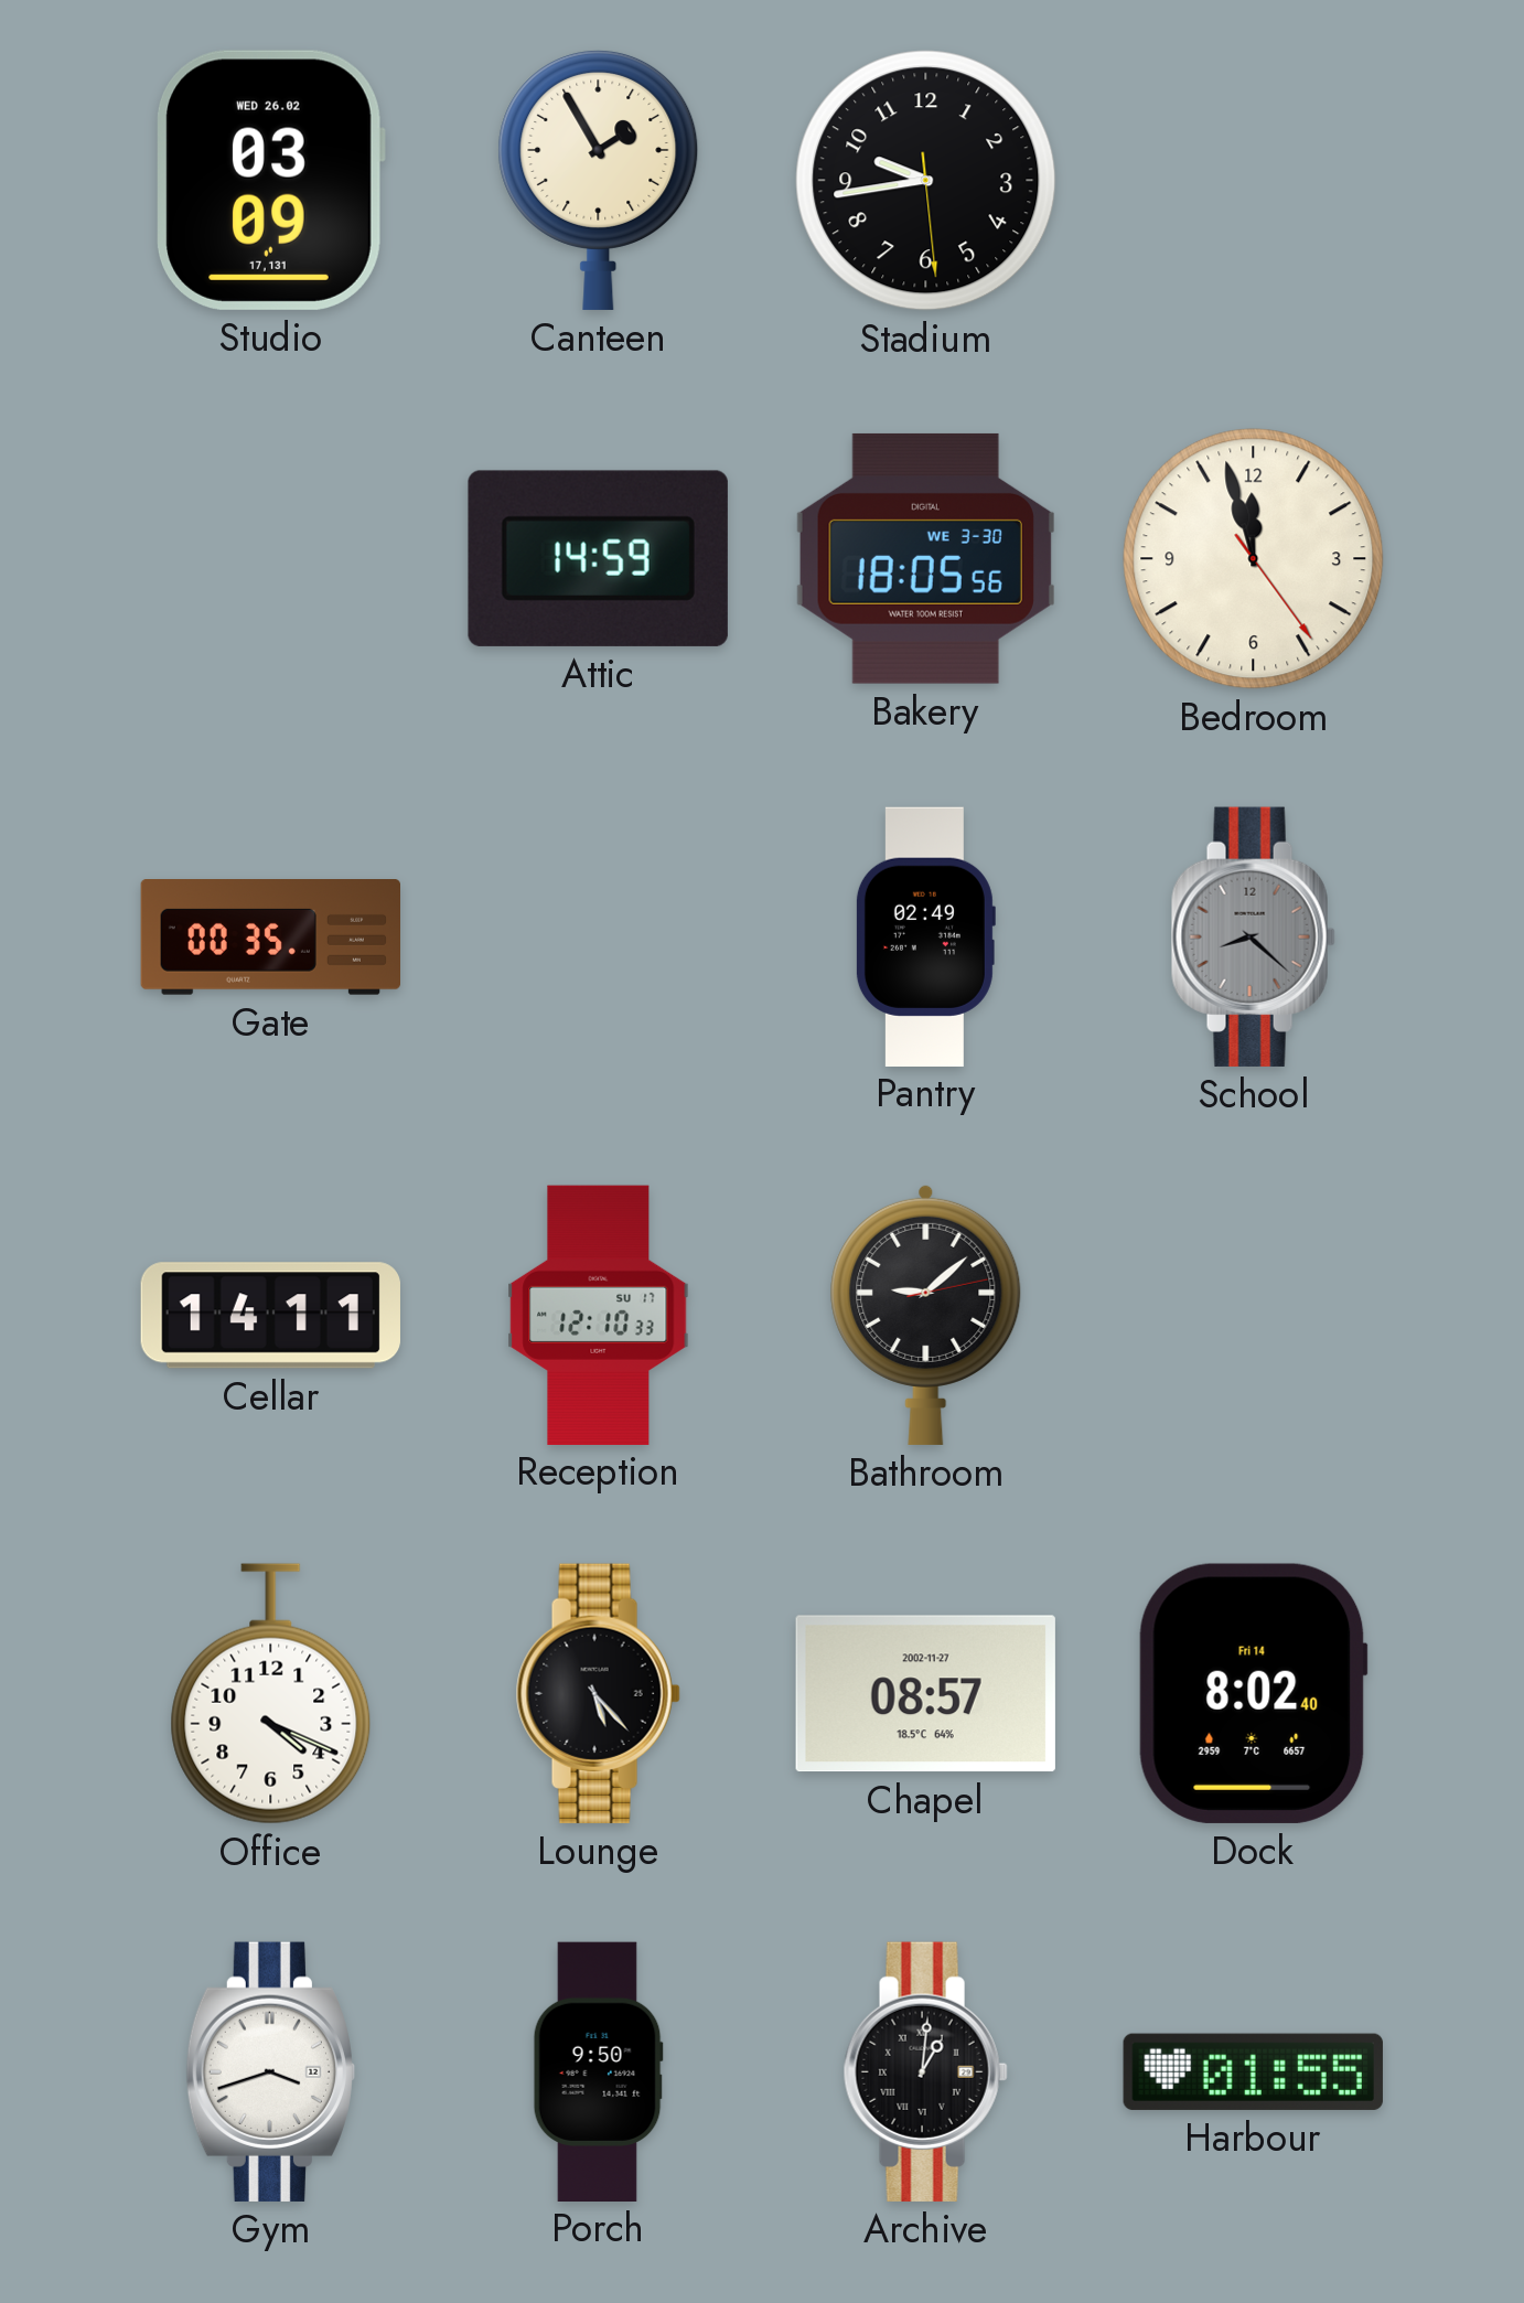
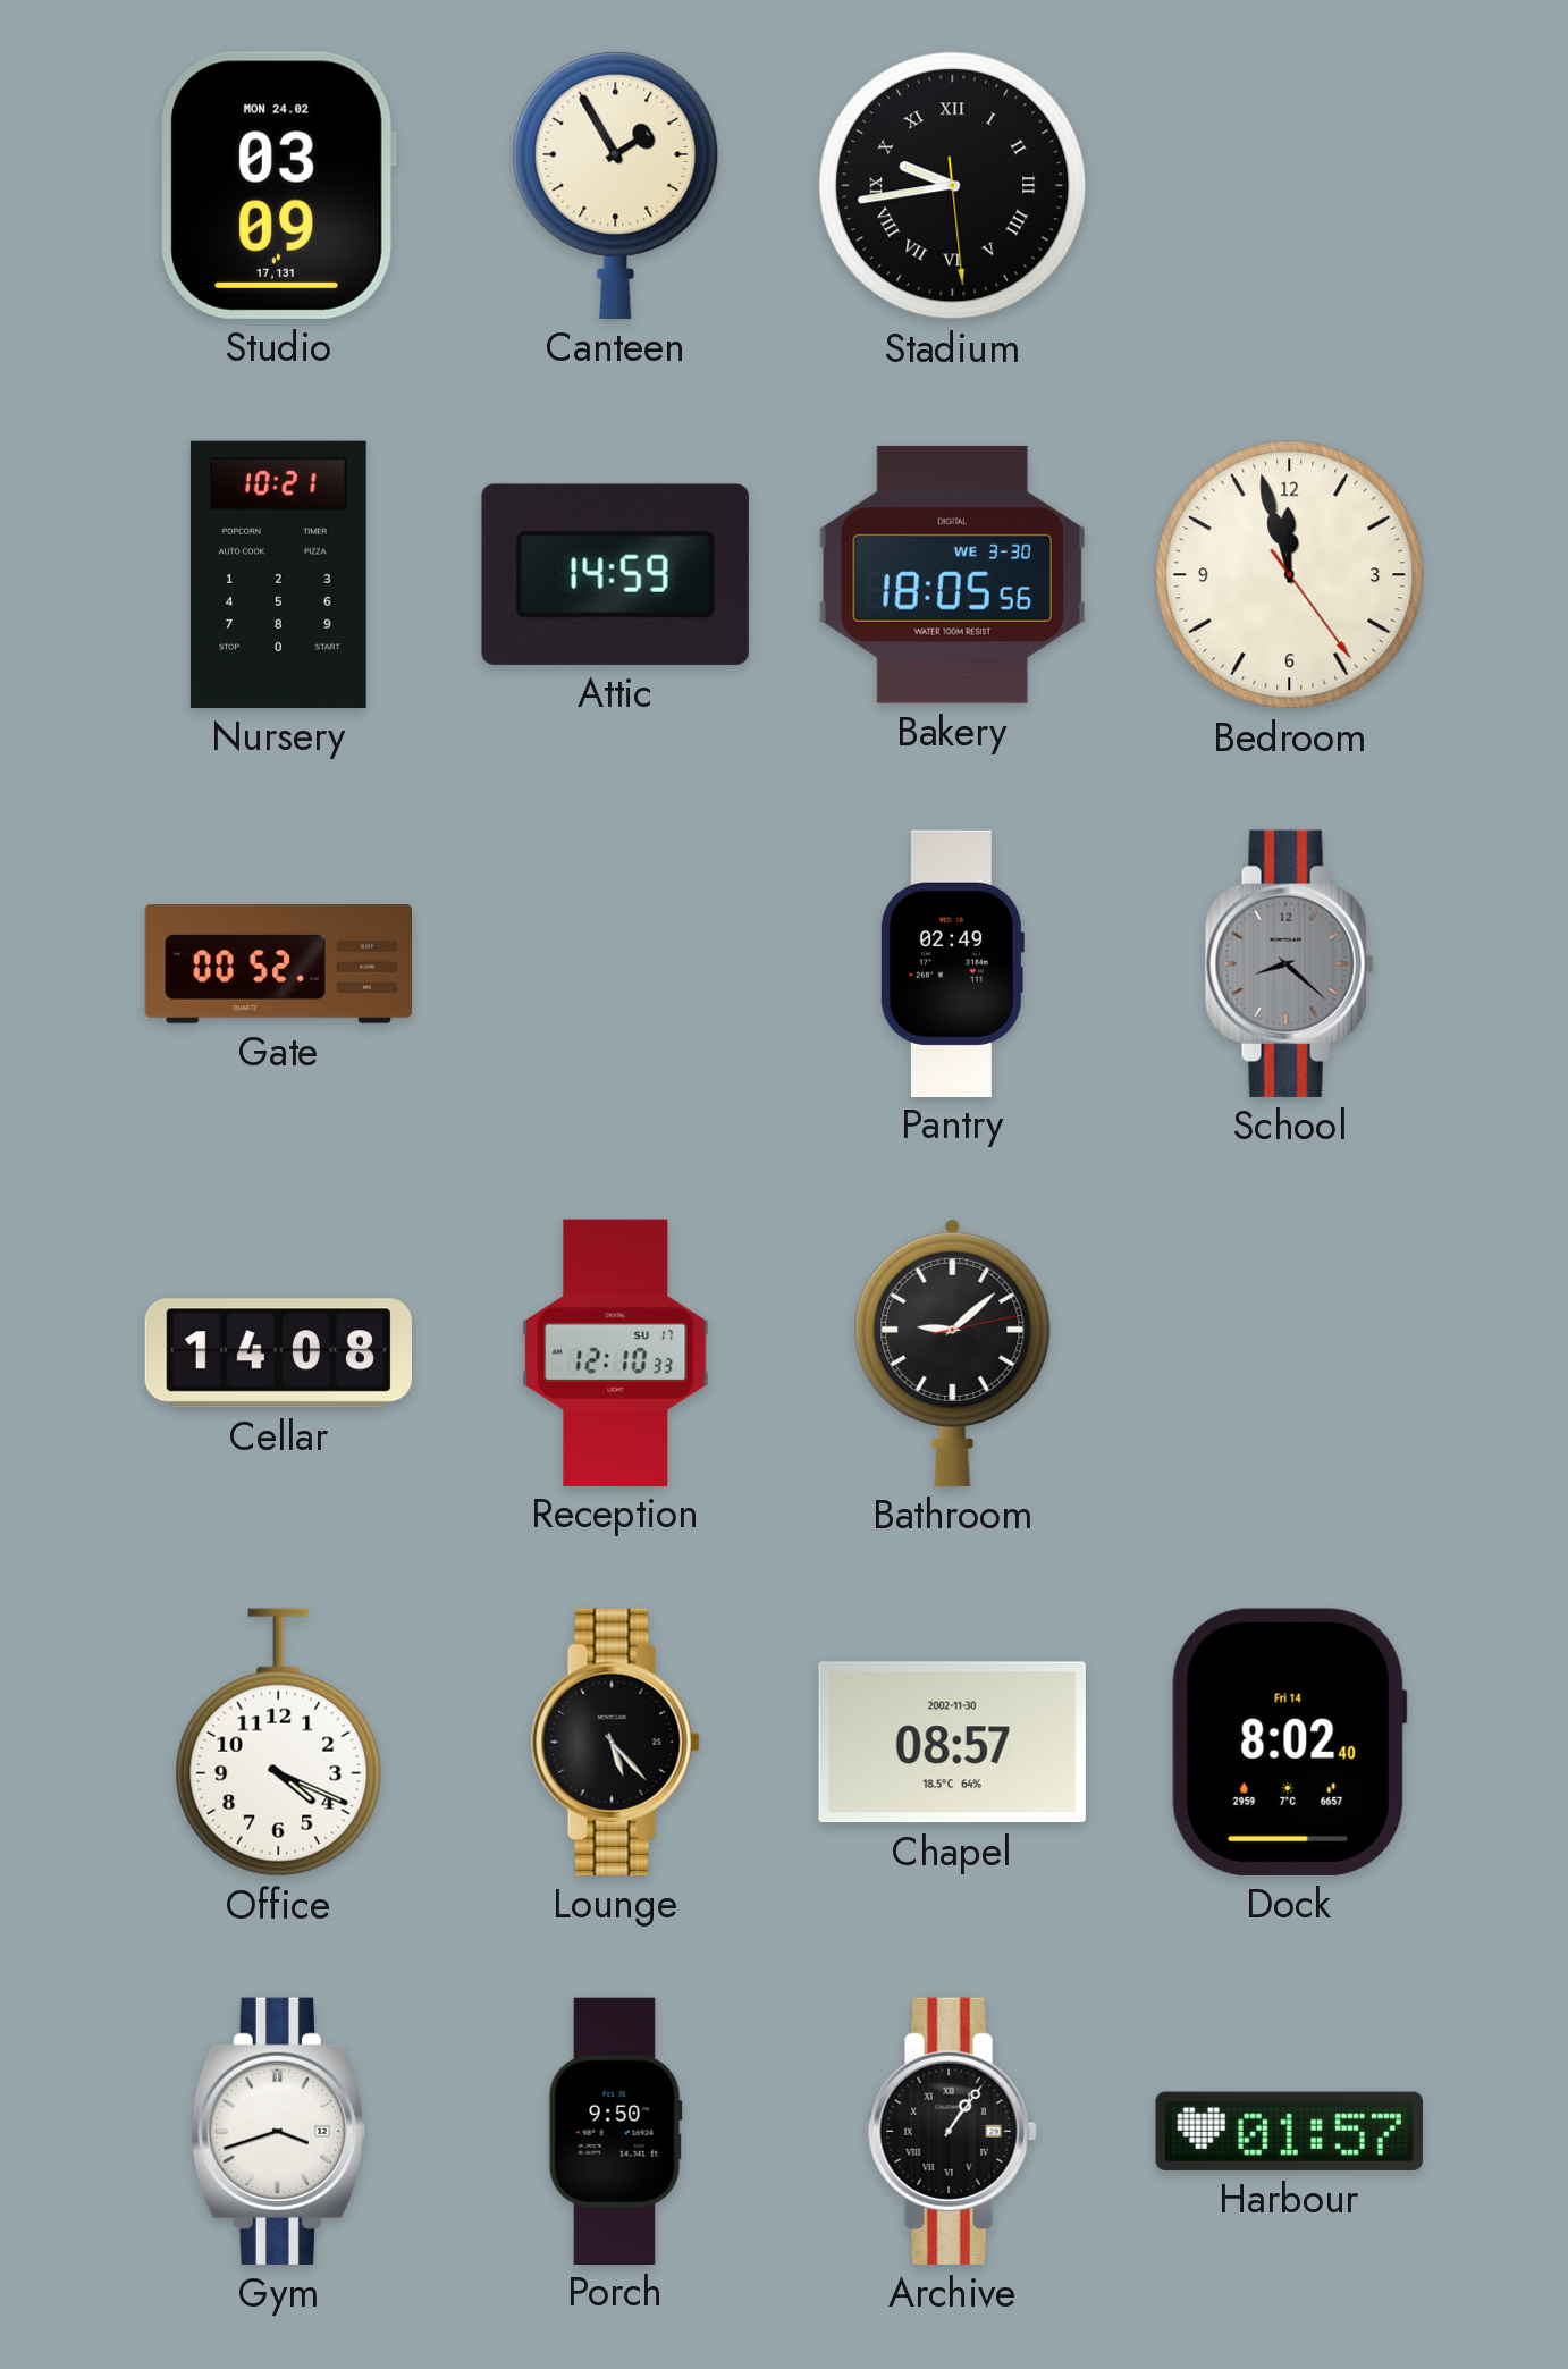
Studio date: WED 26.02 -> MON 24.02 (278, 185)
Stadium numerals: Arabic -> Roman (953, 186)
Nursery: none -> 10:21 (278, 574)
Gate: 00:35 -> 00:52 (278, 964)
Cellar: 14:11 -> 14:08 (278, 1354)
Chapel date: 2002-11-27 -> 2002-11-30 (952, 1743)
Archive: 1:01 -> 1:06 (952, 2131)
Harbour: 01:55 -> 01:57 (1289, 2131)
